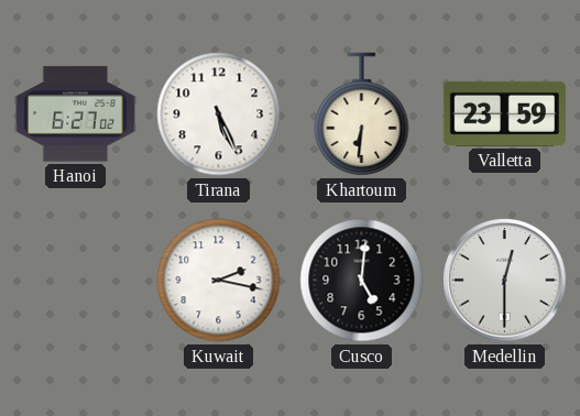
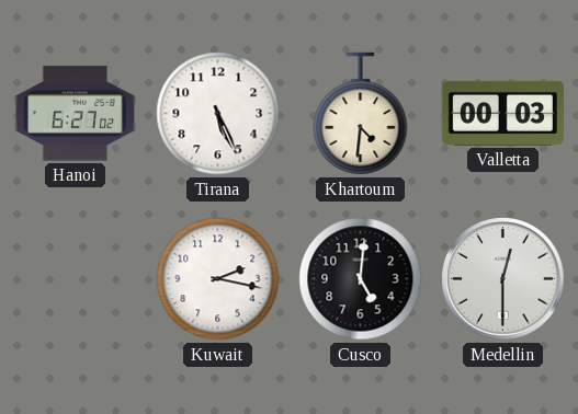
Khartoum: 6:31 -> 4:31 (361, 114)
Valletta: 23:59 -> 00:03 (502, 113)
